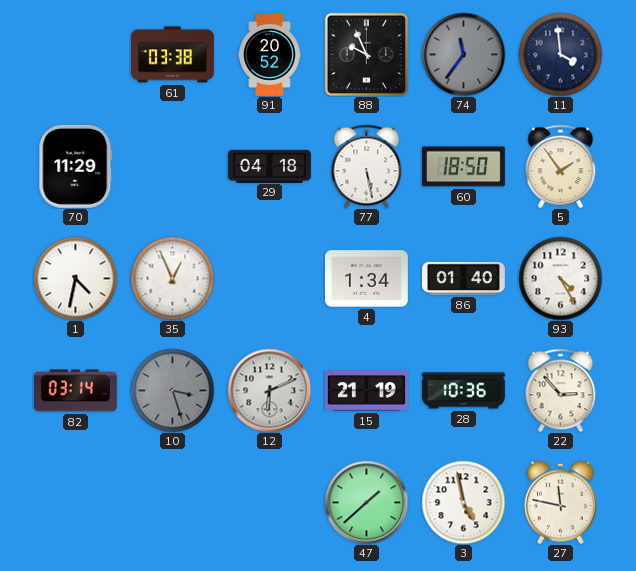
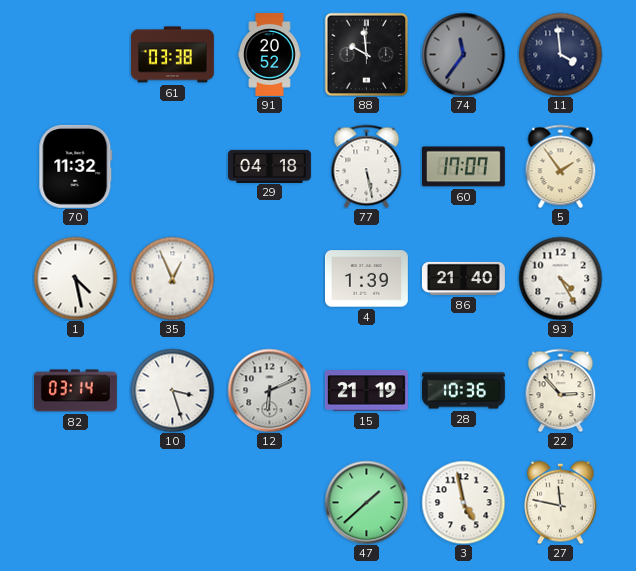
88: 9:56 -> 9:59 (366, 54)
70: 11:29 -> 11:32 (76, 166)
60: 18:50 -> 17:07 (463, 167)
1: 4:32 -> 4:28 (75, 278)
4: 1:34 -> 1:39 (366, 279)
86: 01:40 -> 21:40 (463, 278)
10 dial: grey -> white (172, 390)
